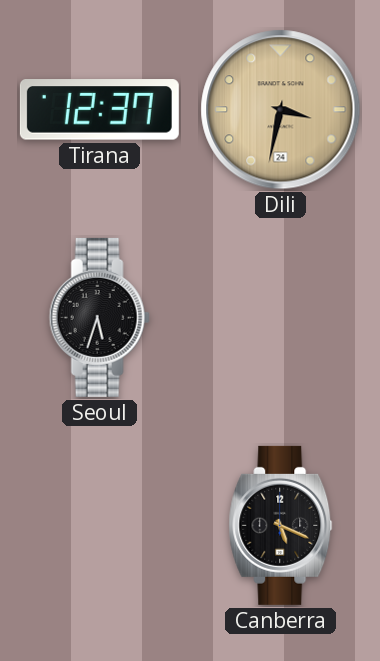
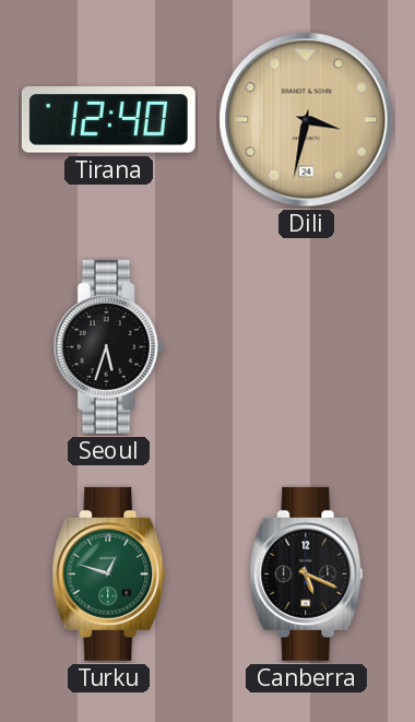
Tirana: 12:37 -> 12:40 (108, 120)
Turku: none -> 12:48 (109, 573)
